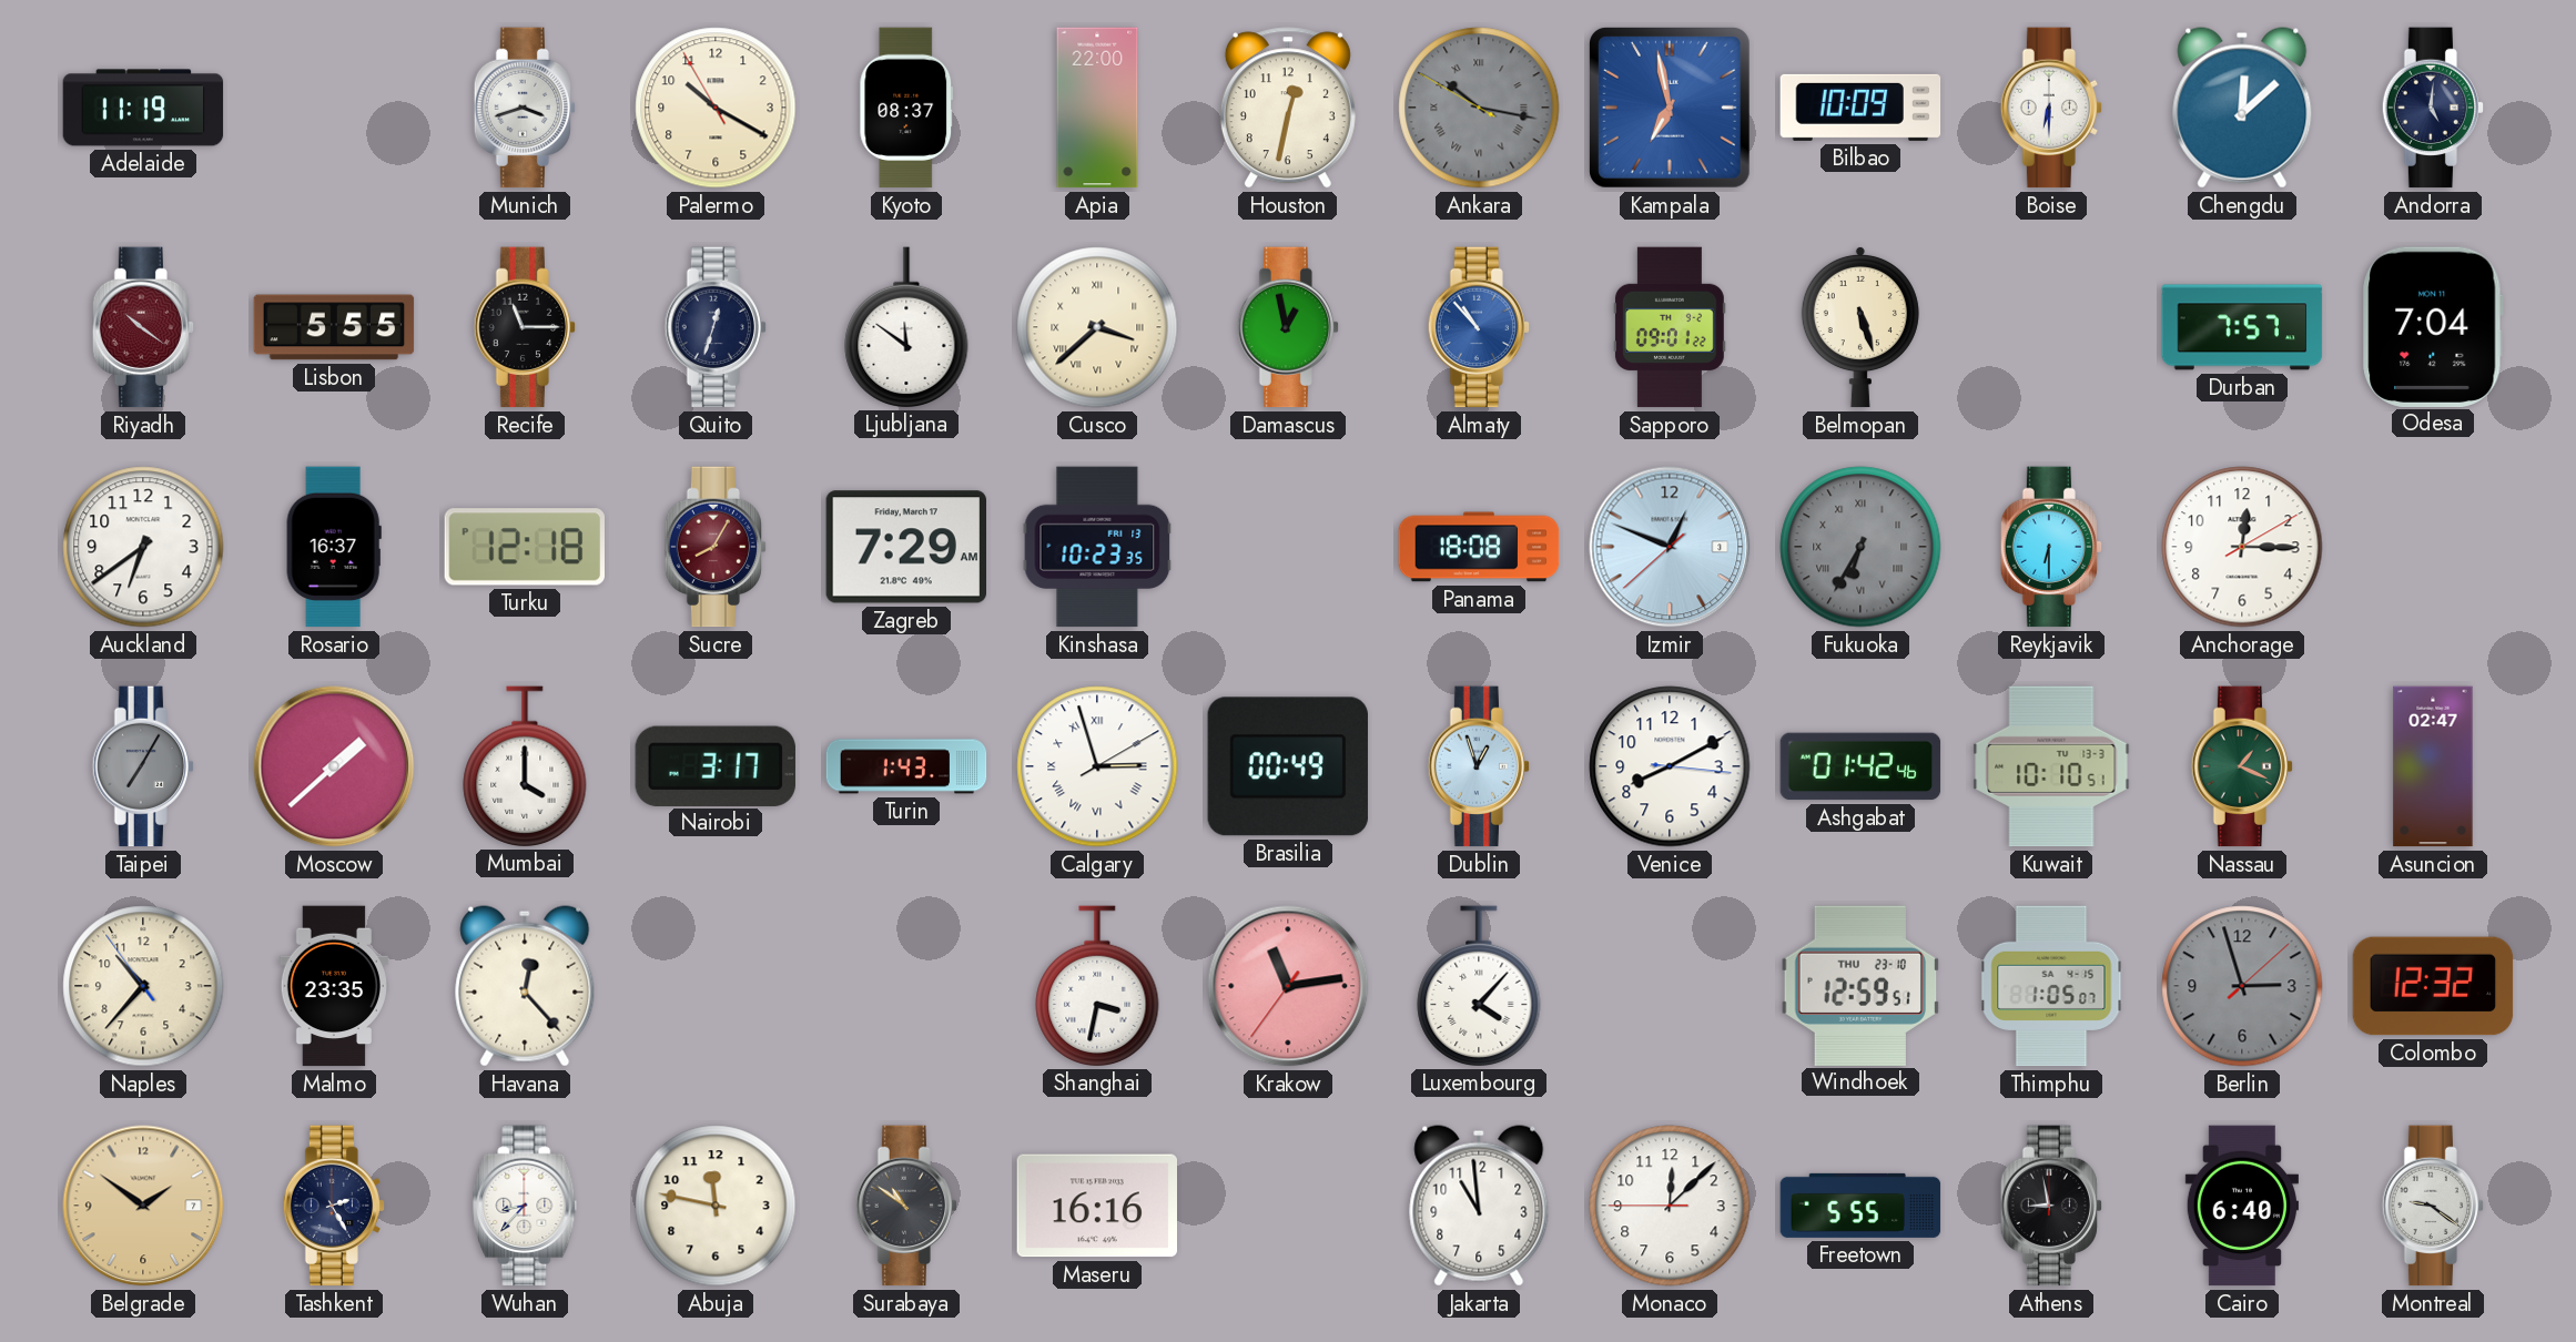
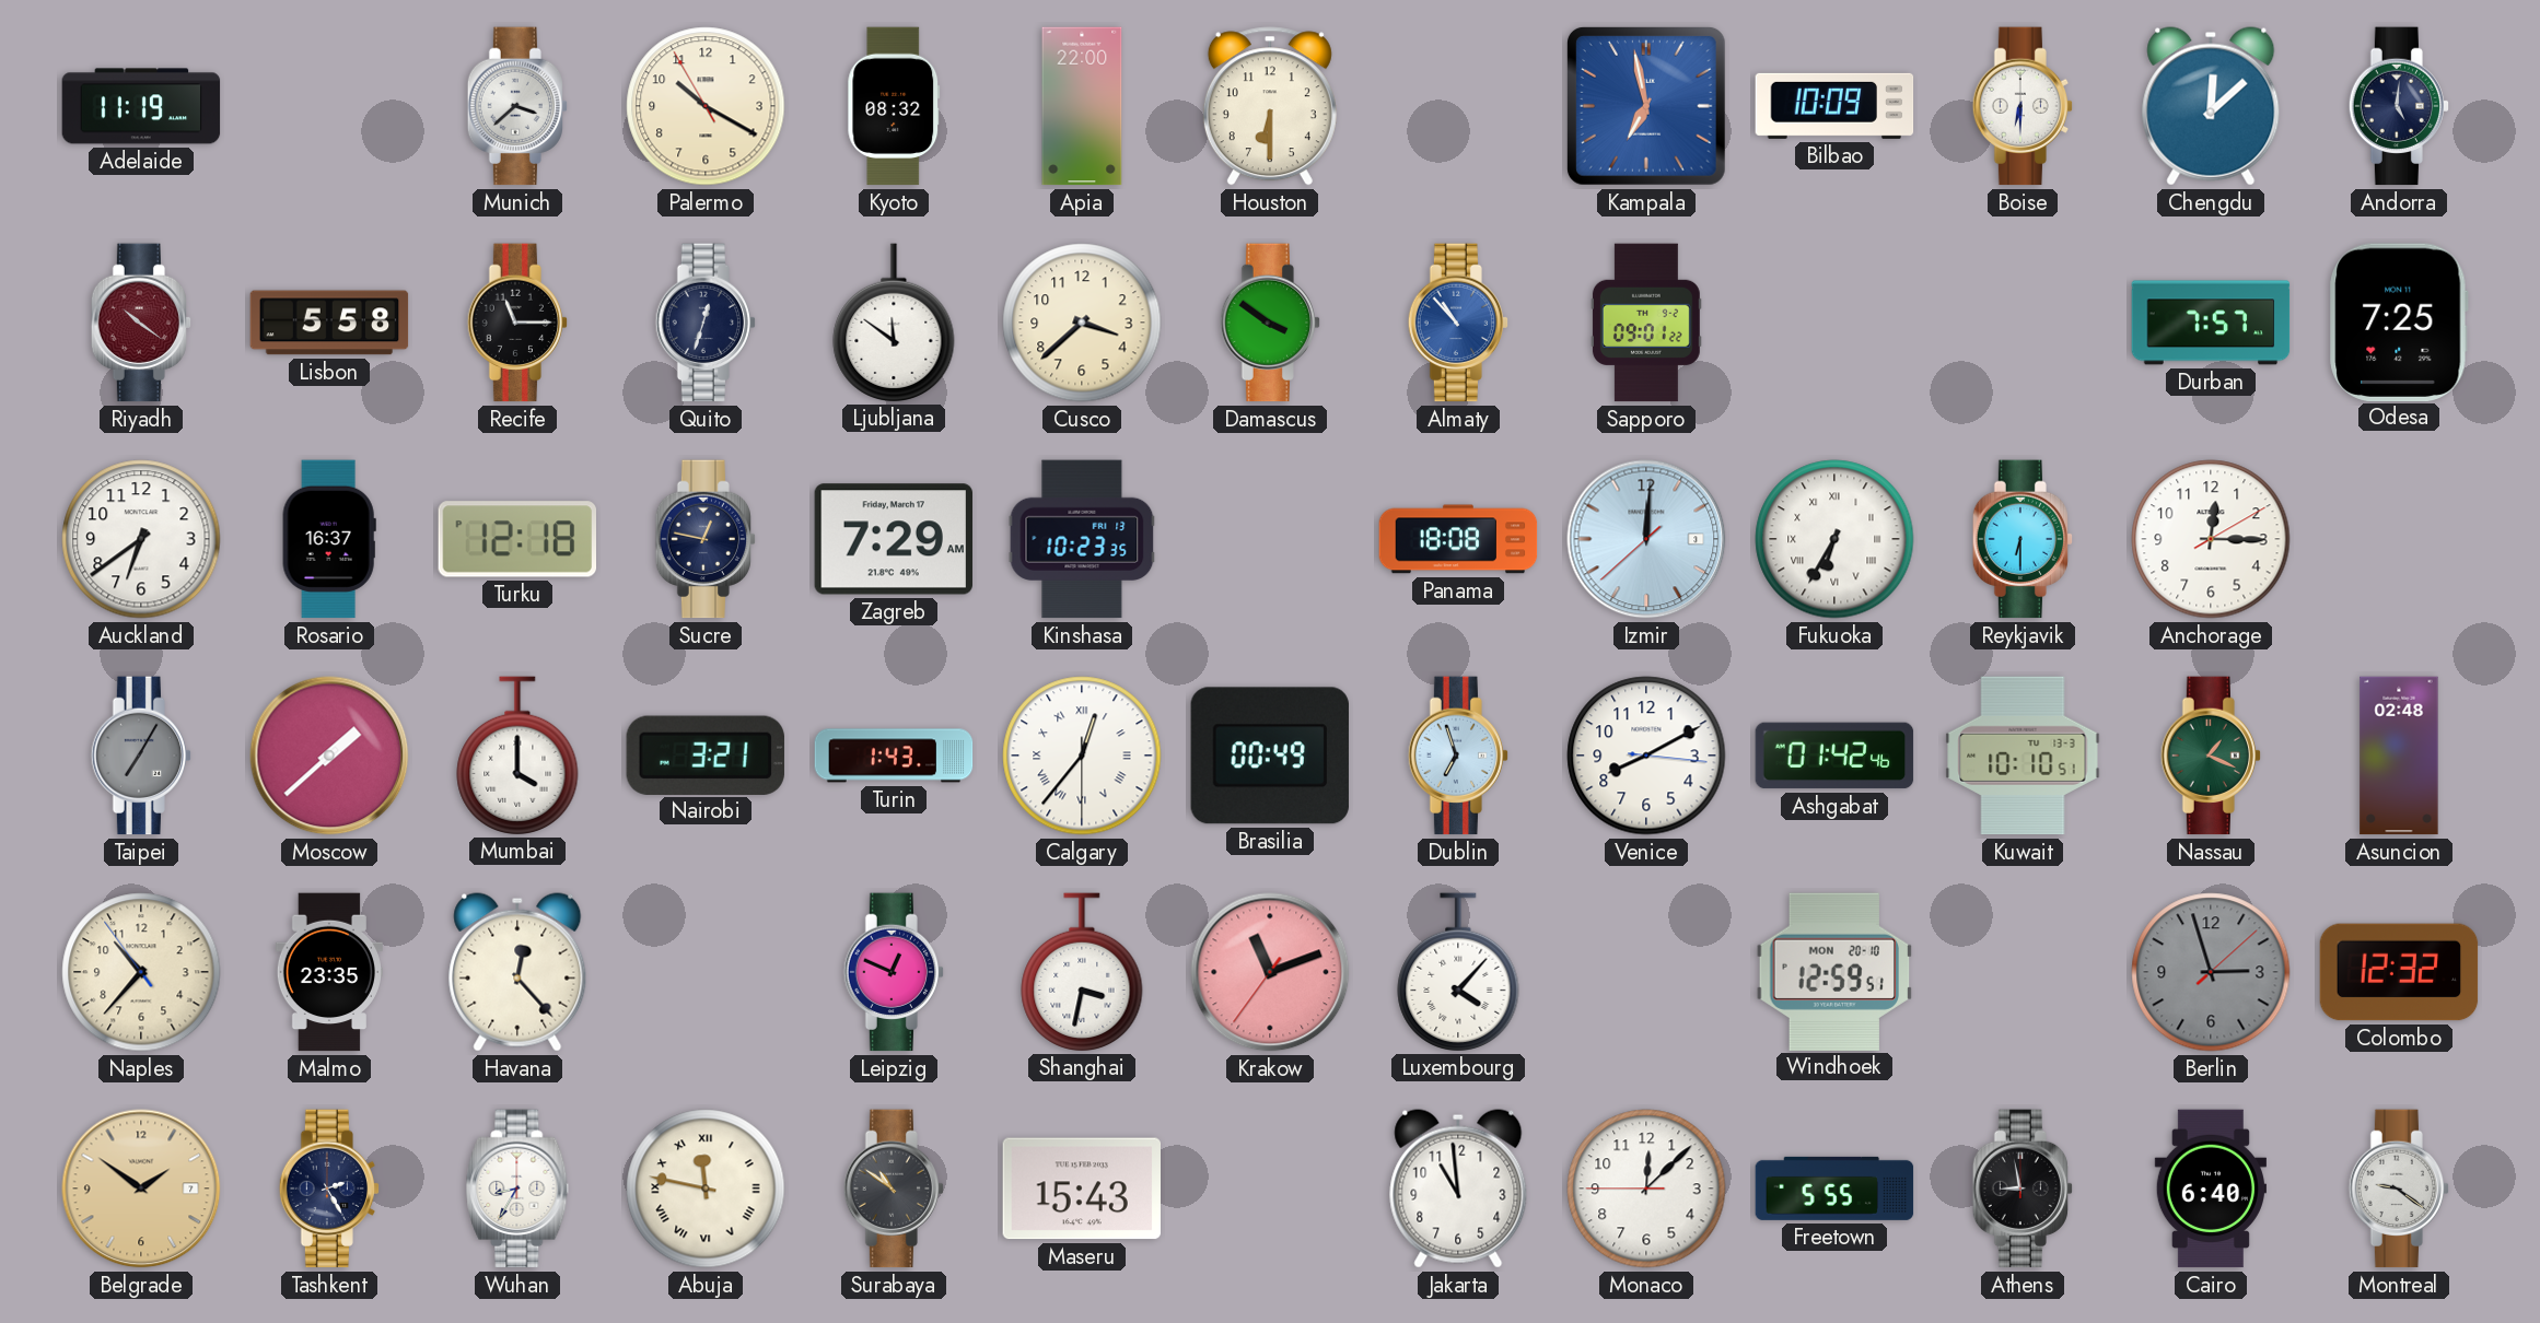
Munich: 3:42 -> 3:38 (517, 106)
Kyoto: 08:37 -> 08:32 (894, 106)
Houston: 12:32 -> 6:30 (1270, 106)
Ankara: 10:16 -> none (1479, 108)
Lisbon: 5:55 -> 5:58 (329, 323)
Cusco numerals: Roman -> Arabic (1082, 323)
Damascus: 12:58 -> 3:51 (1270, 323)
Belmopan: 5:27 -> none (1860, 327)
Odesa: 7:04 -> 7:25 (2399, 321)
Sucre: 8:05 -> 12:47 (706, 539)
Sucre dial: burgundy -> navy (706, 539)
Izmir: 12:48 -> 12:00 (1646, 539)
Fukuoka dial: grey -> white (1834, 539)
Nairobi: 3:17 -> 3:21 (706, 754)
Calgary: 2:57 -> 12:36 (1082, 756)
Dublin: 12:57 -> 6:57 (1458, 756)
Asuncion: 02:47 -> 02:48 (2399, 756)
Leipzig: none -> 12:49 (894, 972)
Krakow: 11:13 -> 11:11 (1270, 972)
Windhoek date: THU 23-10 -> MON 20-10 (1834, 971)
Thimphu: 1:05 -> none (2051, 986)
Wuhan: 8:37 -> 8:35 (517, 1189)
Abuja numerals: Arabic -> Roman (706, 1189)
Maseru: 16:16 -> 15:43 (1081, 1189)
